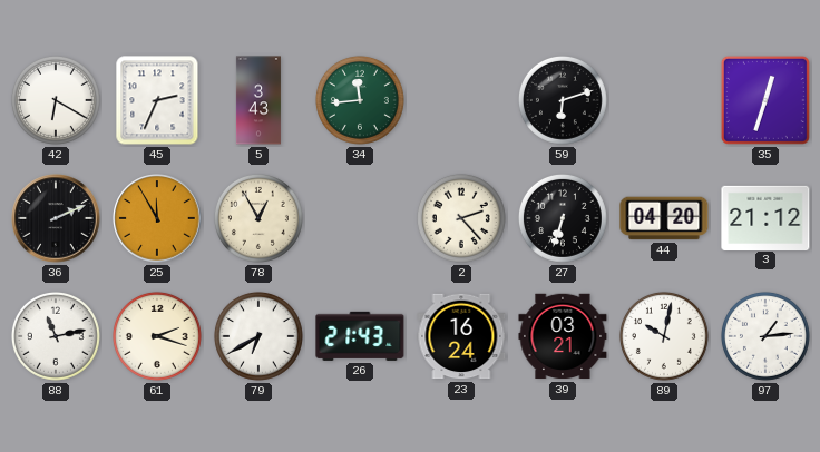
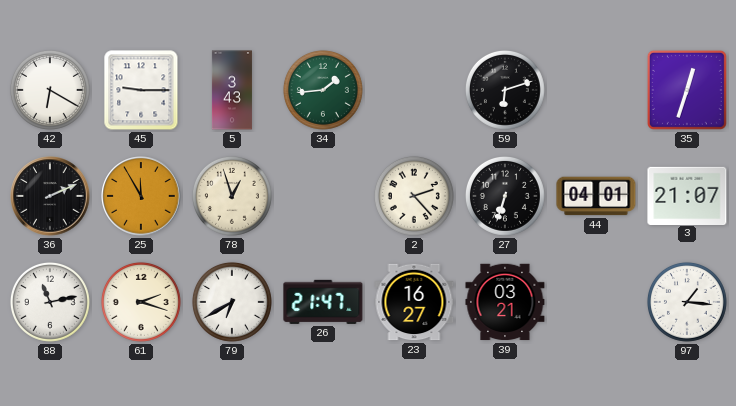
45: 2:34 -> 9:15 (141, 90)
34: 11:44 -> 1:44 (323, 90)
78: 12:55 -> 12:57 (232, 196)
44: 04:20 -> 04:01 (596, 196)
3: 21:12 -> 21:07 (687, 195)
26: 21:43 -> 21:47 (323, 302)
23: 16:24 -> 16:27 (414, 302)
89: 10:02 -> none (664, 336)
97: 1:14 -> 1:16 (687, 302)
